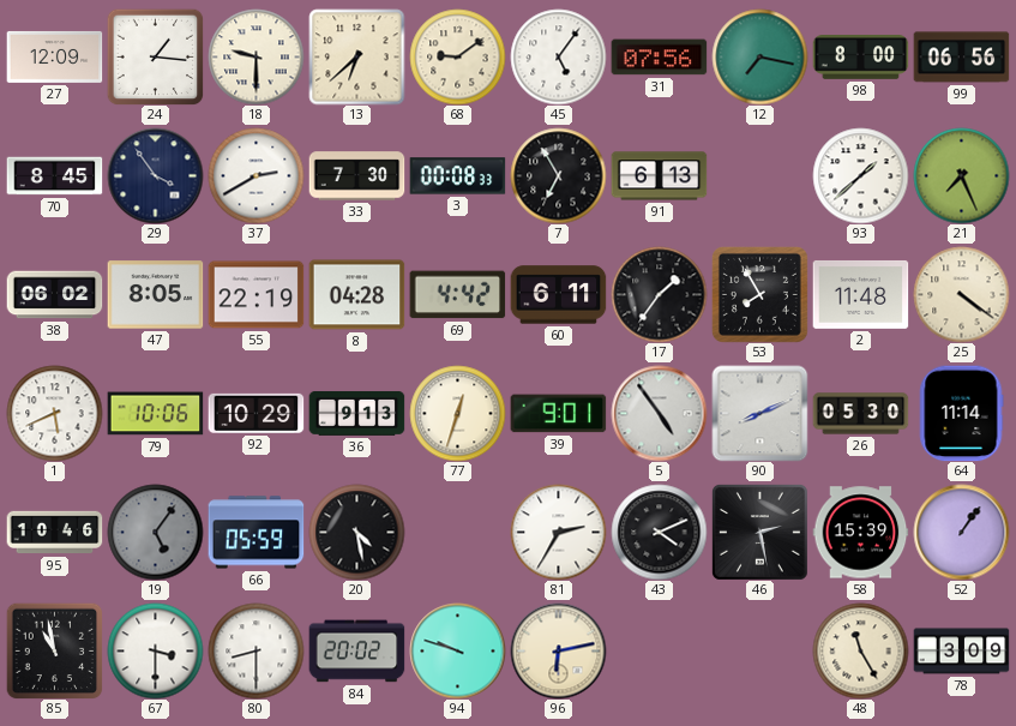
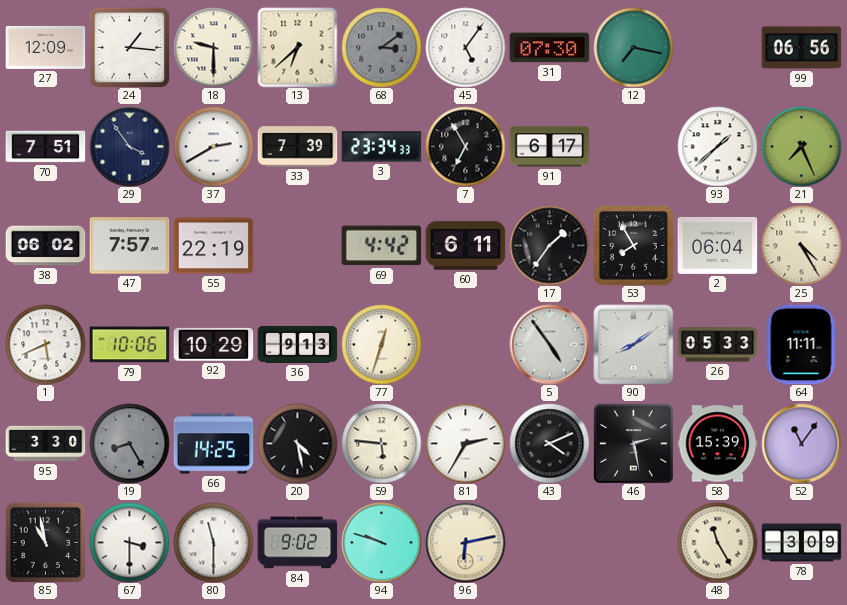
68: 9:09 -> 3:09 (381, 47)
68 dial: cream -> grey (381, 47)
31: 07:56 -> 07:30 (549, 48)
98: 8:00 -> none (860, 58)
70: 8:45 -> 7:51 (45, 147)
33: 7:30 -> 7:39 (297, 147)
3: 00:08 -> 23:34 (381, 147)
91: 6:13 -> 6:17 (549, 147)
47: 8:05 -> 7:57 (129, 246)
8: 04:28 -> none (356, 295)
2: 11:48 -> 06:04 (717, 245)
25: 4:21 -> 4:25 (801, 245)
39: 9:01 -> none (558, 414)
90: 8:11 -> 8:09 (633, 344)
26: 05:30 -> 05:33 (717, 345)
64: 11:14 -> 11:11 (801, 344)
95: 10:46 -> 3:30 (45, 444)
19: 5:06 -> 8:25 (129, 443)
66: 05:59 -> 14:25 (213, 444)
59: none -> 5:46 (381, 443)
52: 1:06 -> 11:06 (801, 443)
80: 8:30 -> 11:30 (213, 542)
84: 20:02 -> 9:02 (297, 543)
